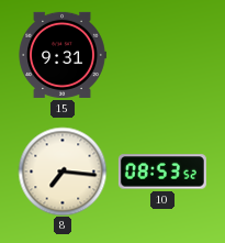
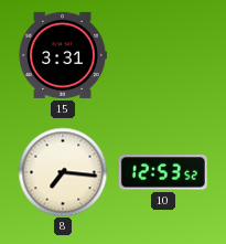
15: 9:31 -> 3:31 (63, 55)
10: 08:53 -> 12:53 (163, 172)
